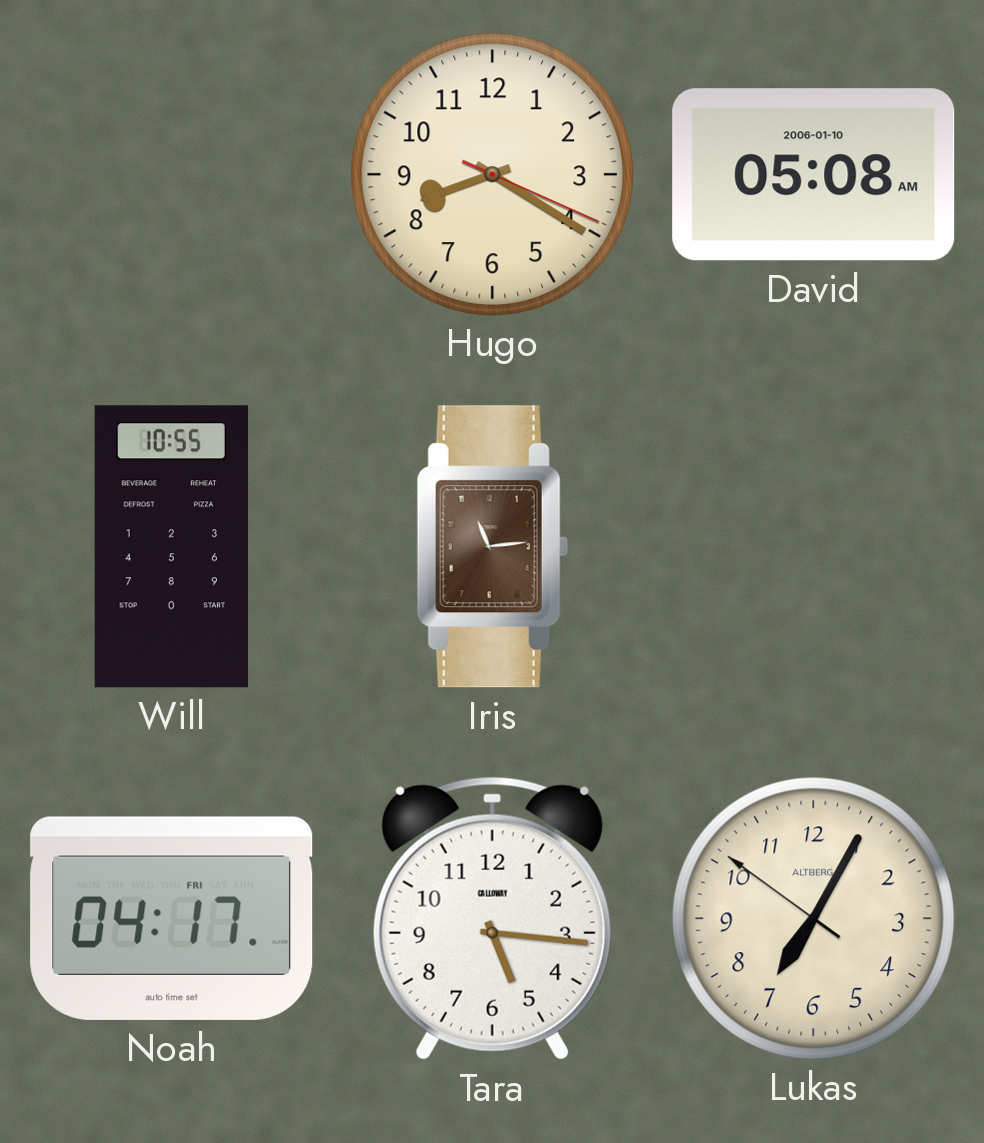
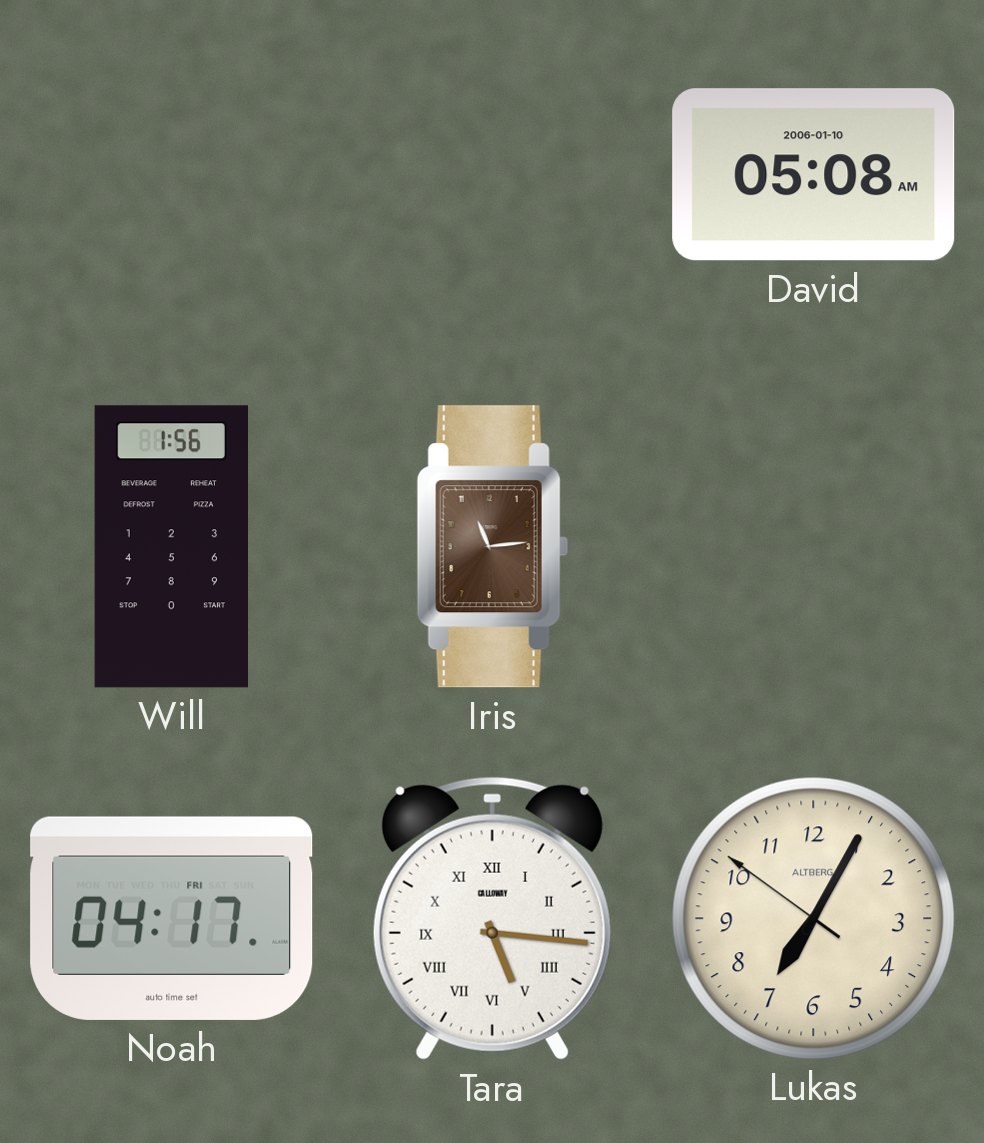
Hugo: 8:20 -> none (492, 174)
Will: 10:55 -> 1:56 (171, 547)
Tara numerals: Arabic -> Roman (492, 918)
